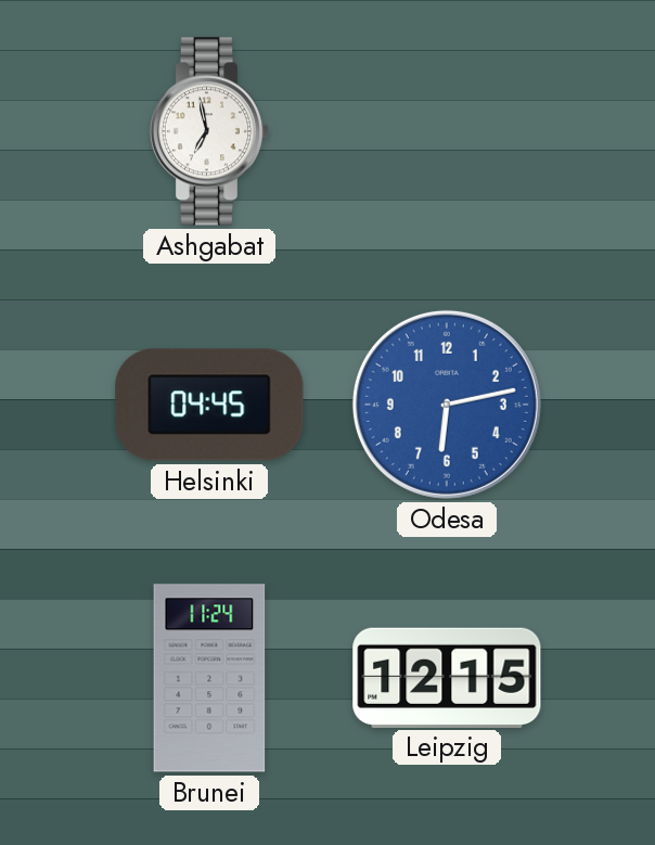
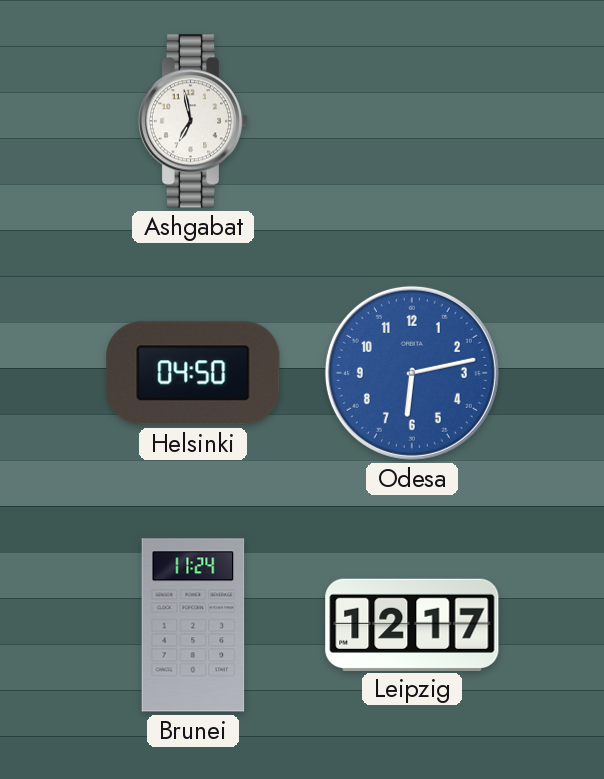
Helsinki: 04:45 -> 04:50 (193, 373)
Leipzig: 12:15 -> 12:17 (412, 624)
